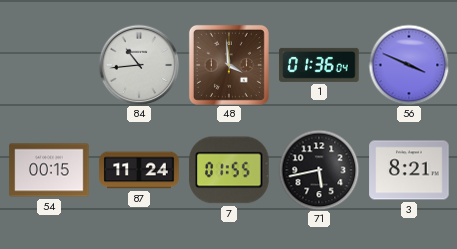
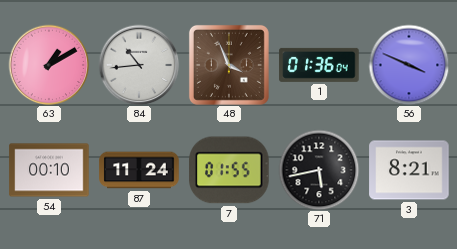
63: none -> 1:10 (49, 65)
48: 3:59 -> 3:56 (229, 65)
54: 00:15 -> 00:10 (49, 170)
